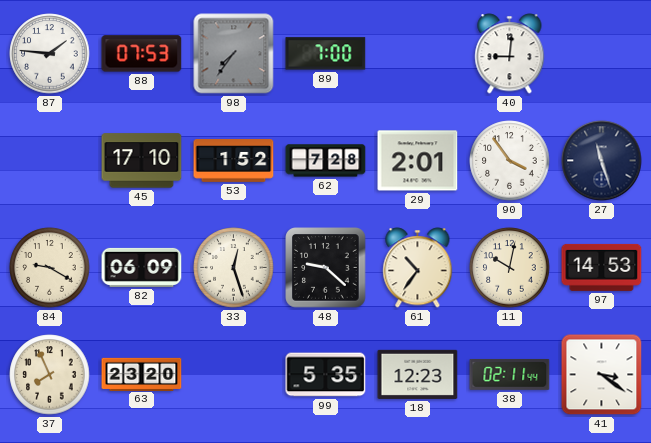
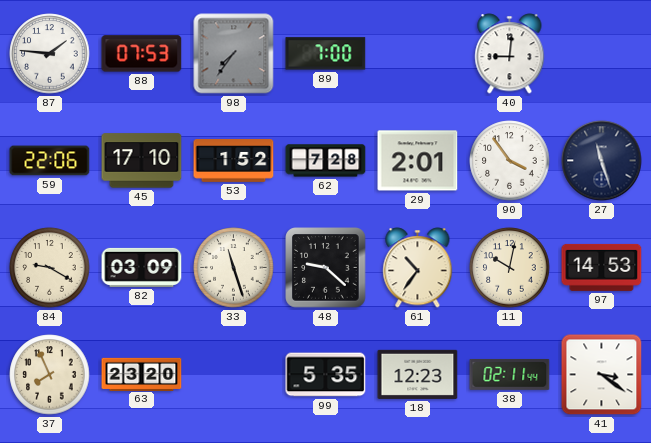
59: none -> 22:06 (50, 161)
82: 06:09 -> 03:09 (142, 267)
33: 12:27 -> 11:27 (234, 268)
